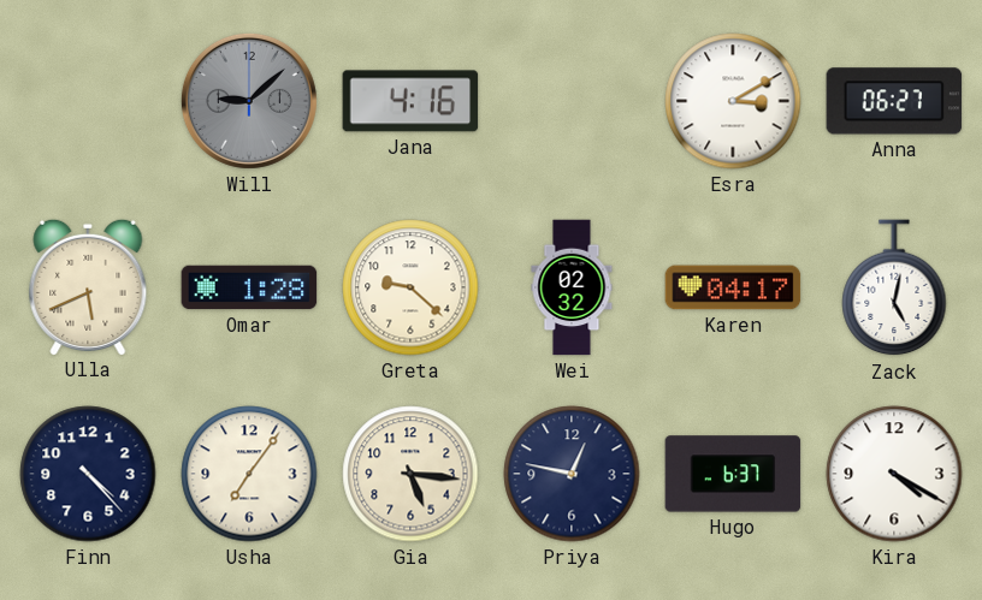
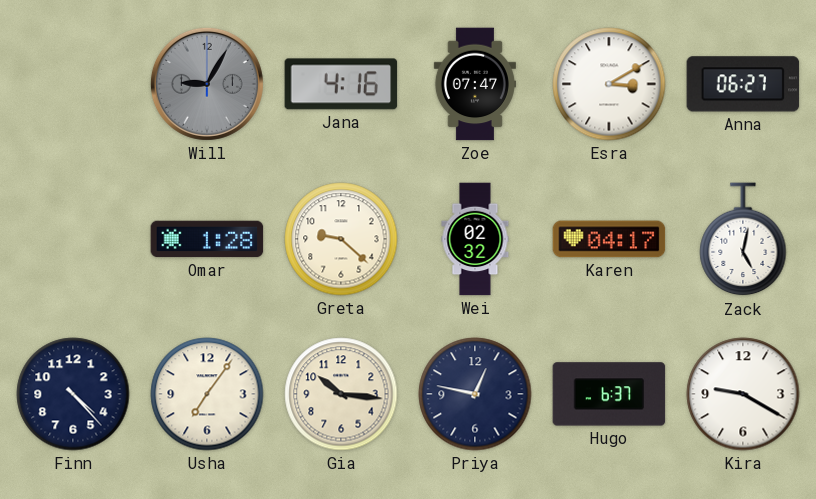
Will: 9:08 -> 9:05 (207, 84)
Zoe: none -> 07:47 (475, 84)
Ulla: 5:41 -> none (88, 286)
Gia: 5:16 -> 10:16 (341, 394)
Kira: 4:20 -> 9:20 (743, 394)
